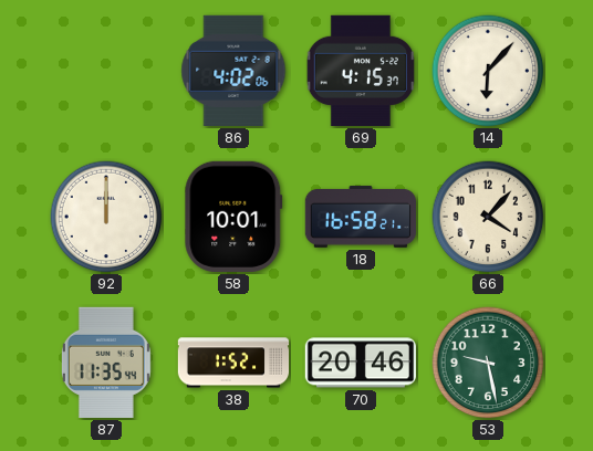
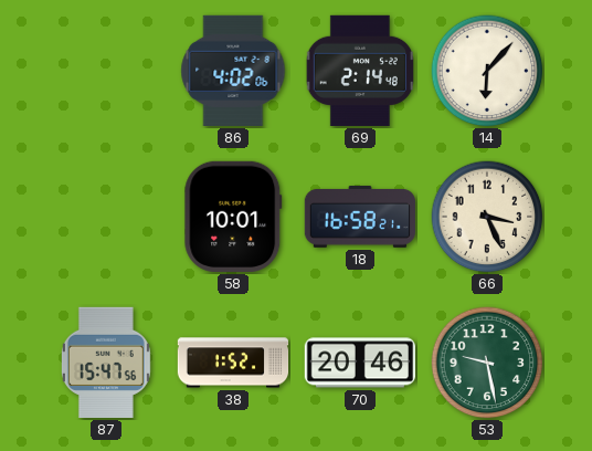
69: 4:15 -> 2:14 (360, 71)
92: 12:00 -> none (106, 217)
66: 4:07 -> 3:26 (487, 217)
87: 11:35 -> 15:47 (106, 363)
